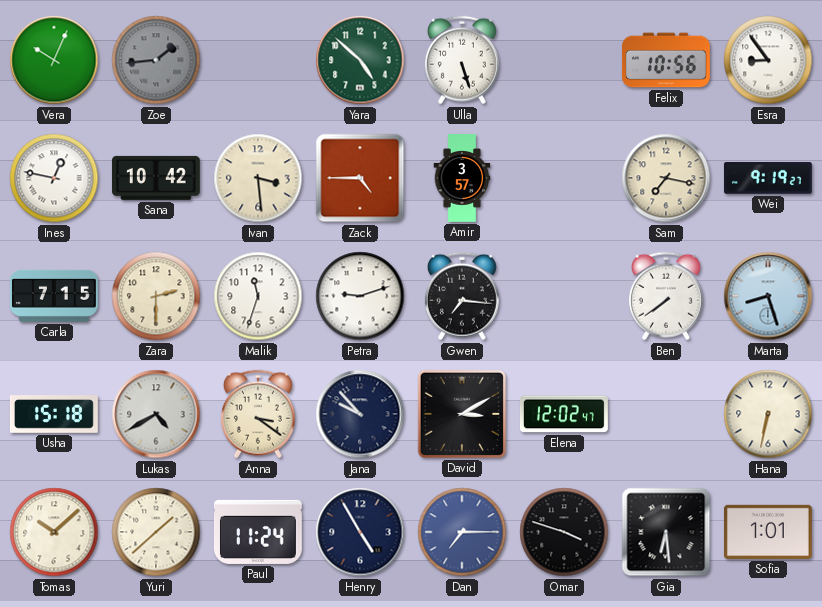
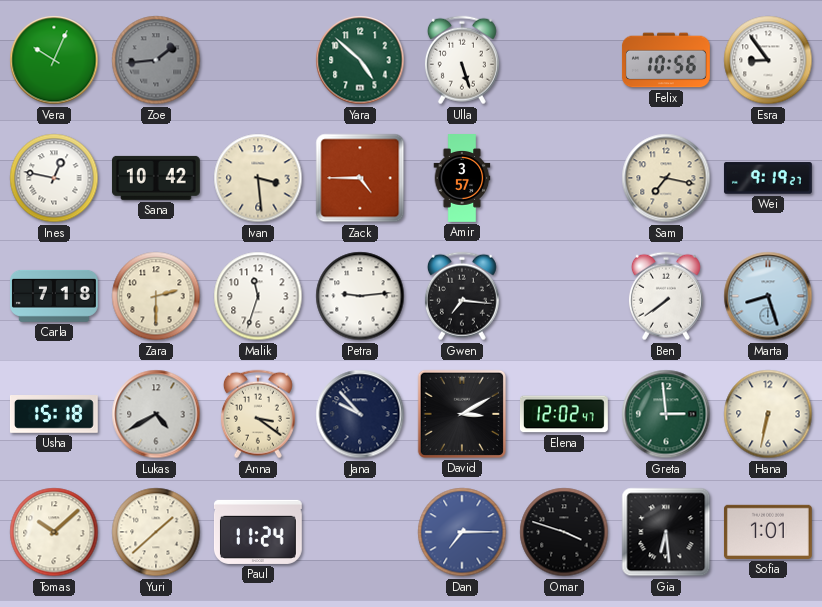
Carla: 7:15 -> 7:18 (54, 296)
Petra: 9:12 -> 9:14 (360, 296)
Greta: none -> 2:59 (666, 414)
Henry: 4:55 -> none (360, 532)
